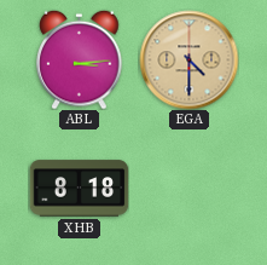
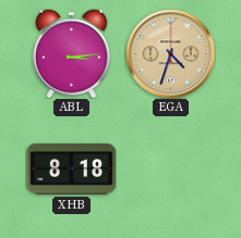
EGA: 4:30 -> 4:33 (170, 53)
